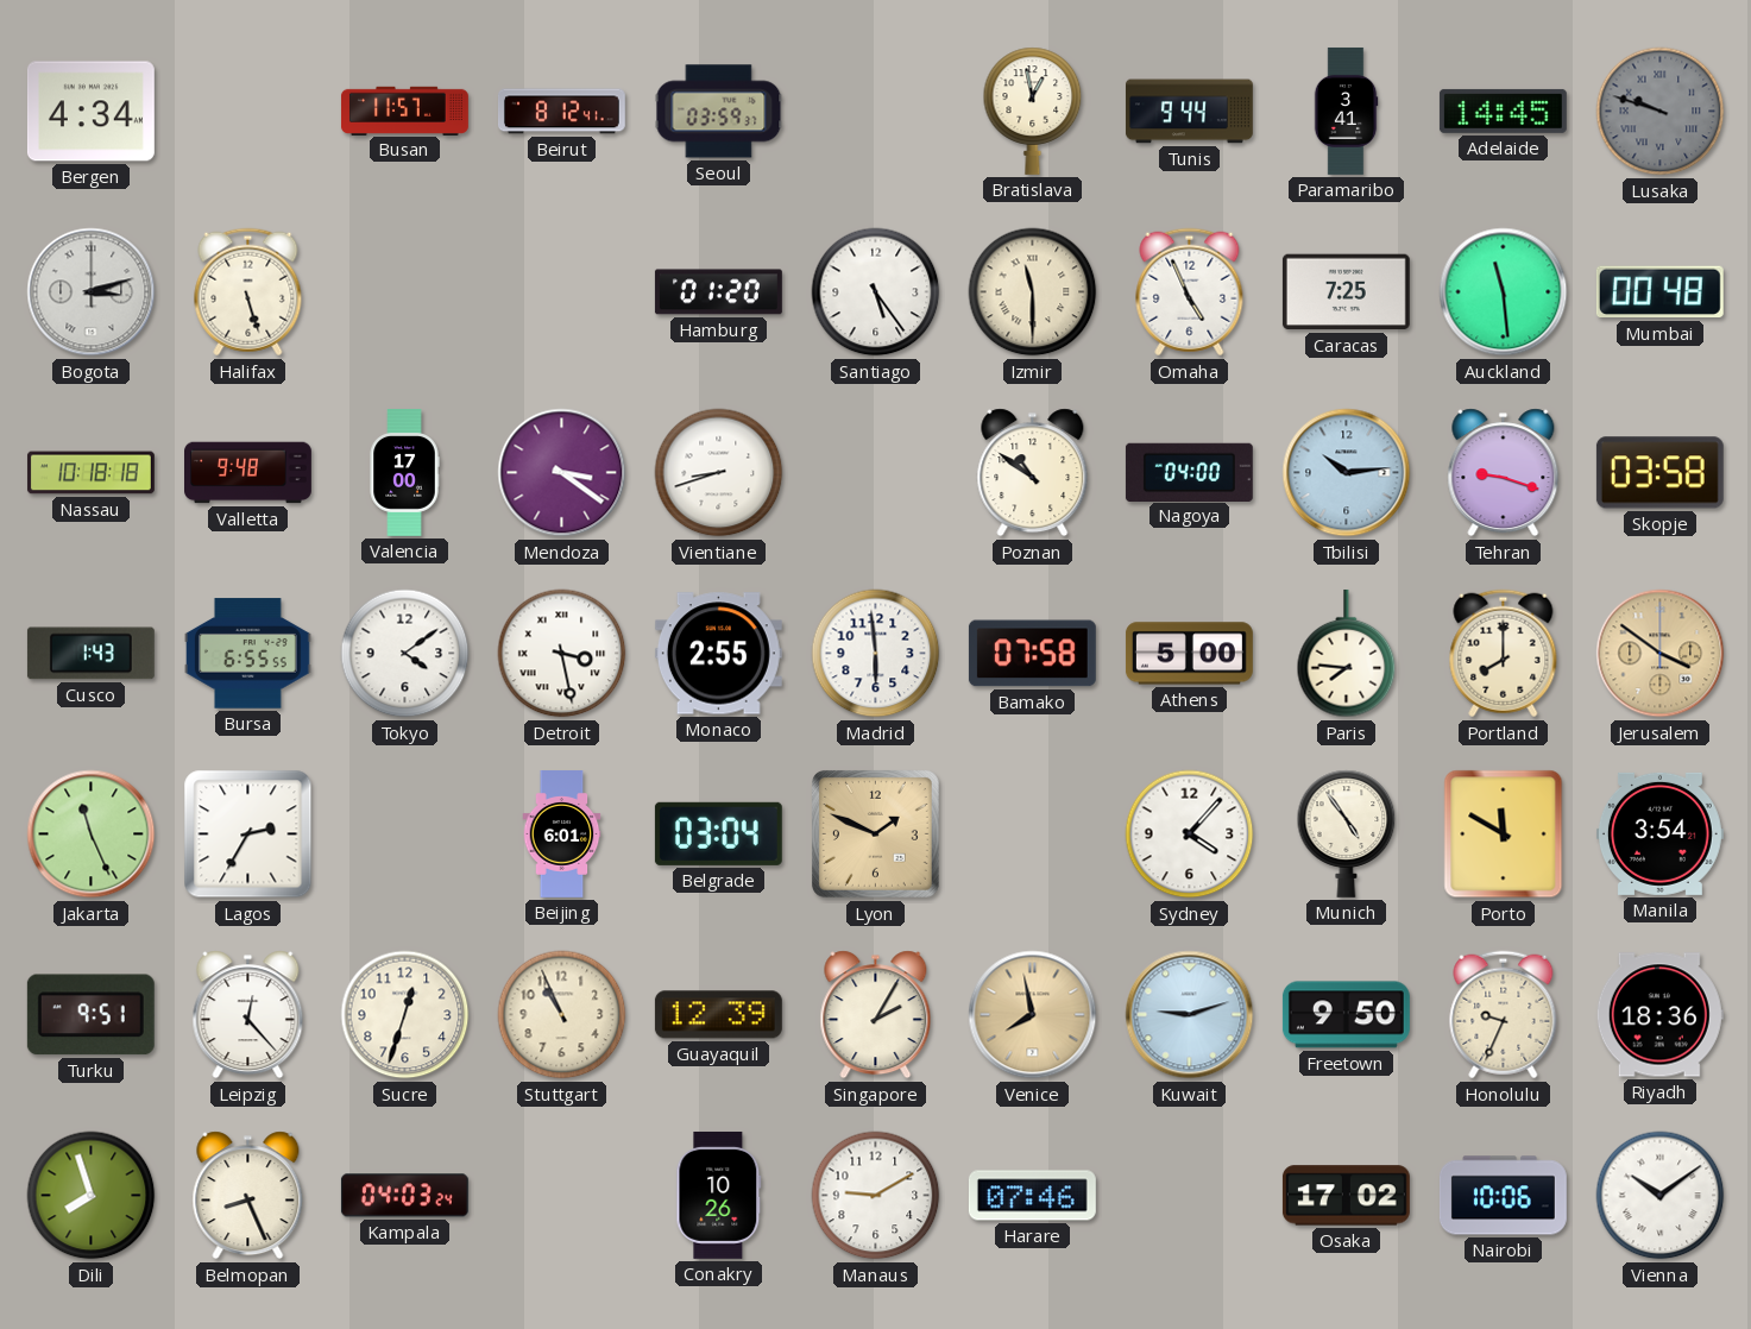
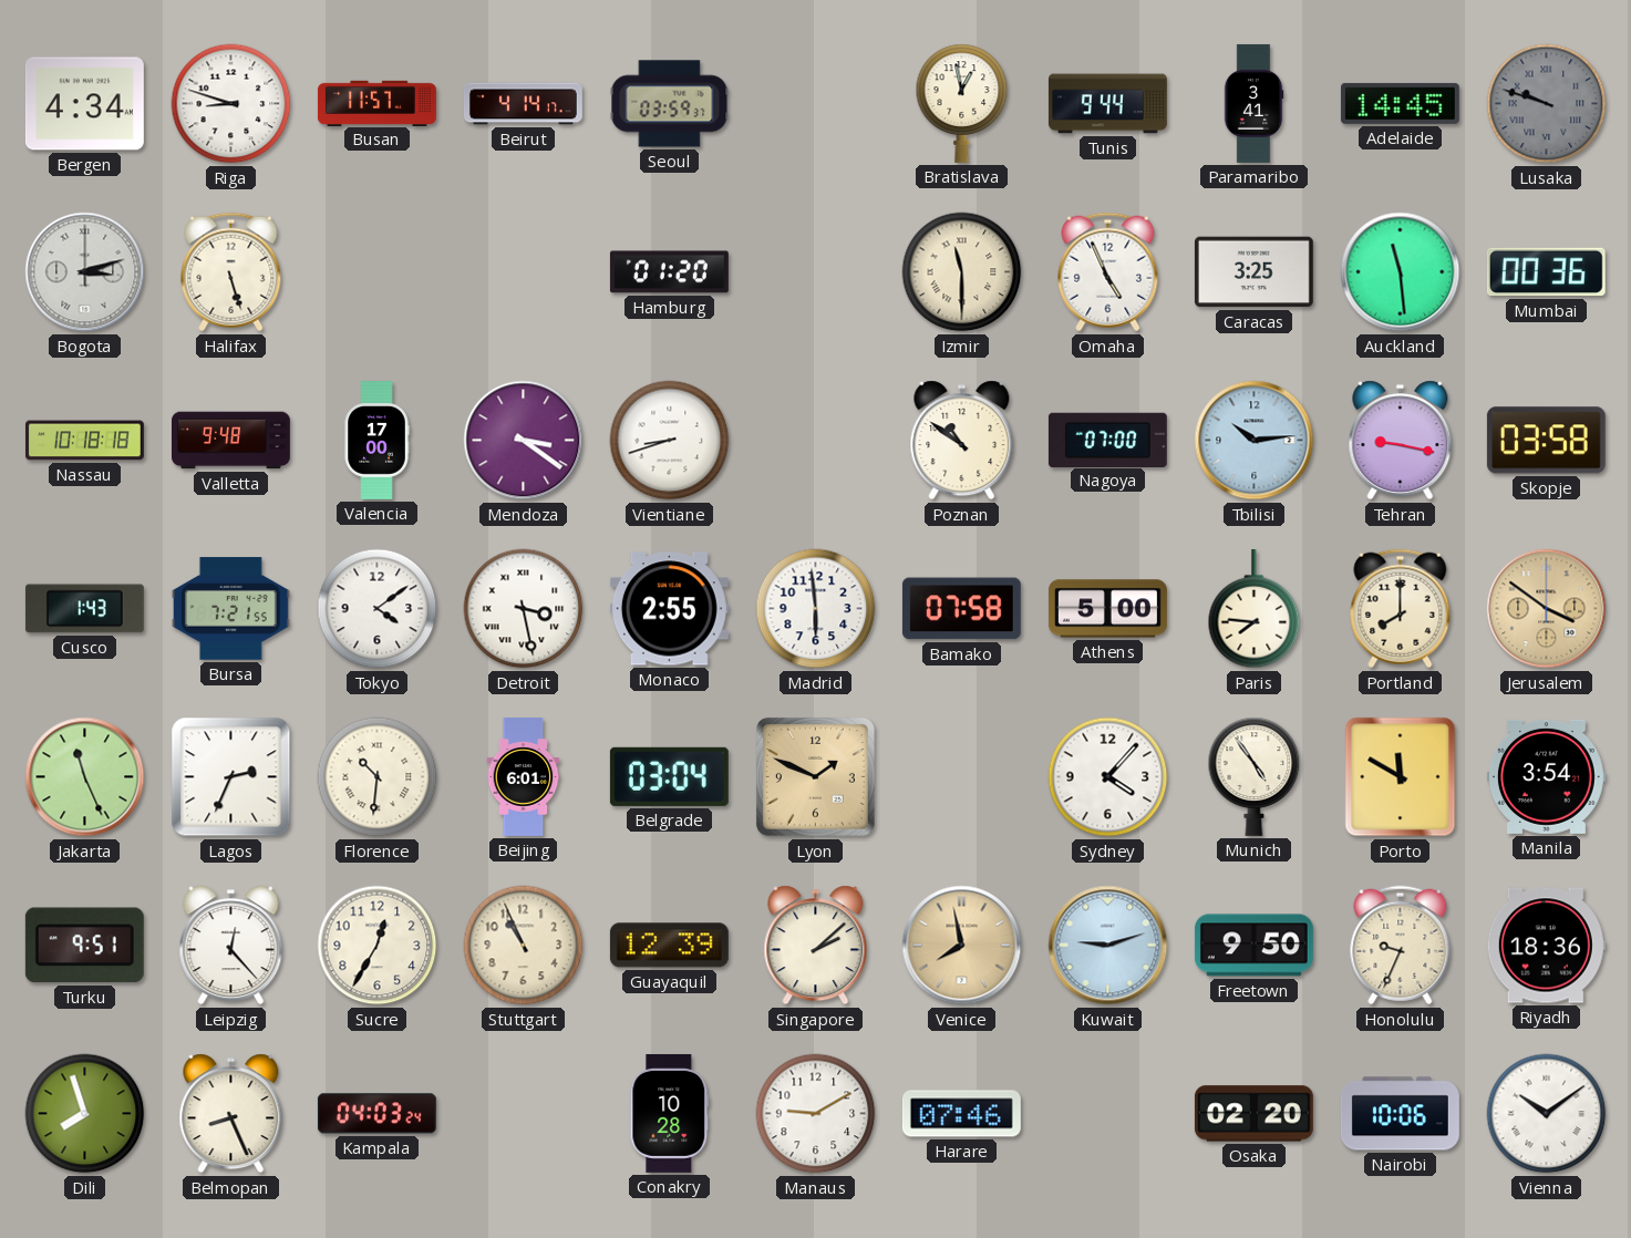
Riga: none -> 8:48 (231, 104)
Beirut: 8:12 -> 4:14 (523, 104)
Santiago: 5:24 -> none (876, 292)
Caracas: 7:25 -> 3:25 (1253, 272)
Mumbai: 00:48 -> 00:36 (1546, 272)
Nagoya: 04:00 -> 07:00 (1107, 440)
Tehran: 9:18 -> 9:17 (1401, 441)
Bursa: 6:55 -> 7:21 (230, 609)
Lagos: 2:35 -> 2:34 (231, 777)
Florence: none -> 10:31 (378, 777)
Sucre: 12:33 -> 12:35 (378, 946)
Singapore: 2:05 -> 2:08 (816, 946)
Conakry: 10:26 -> 10:28 (670, 1113)
Osaka: 17:02 -> 02:20 (1253, 1114)
